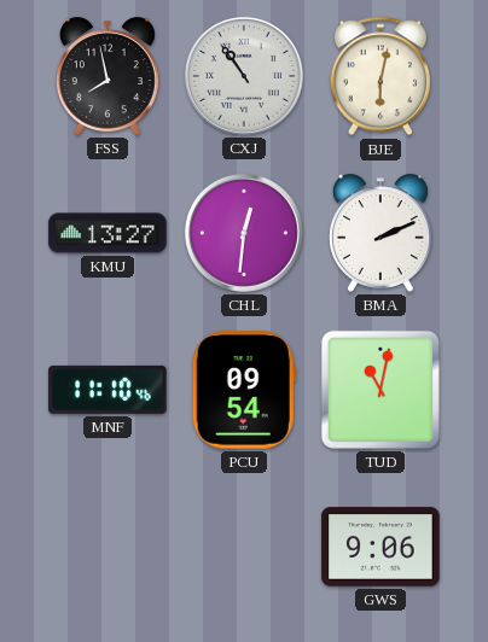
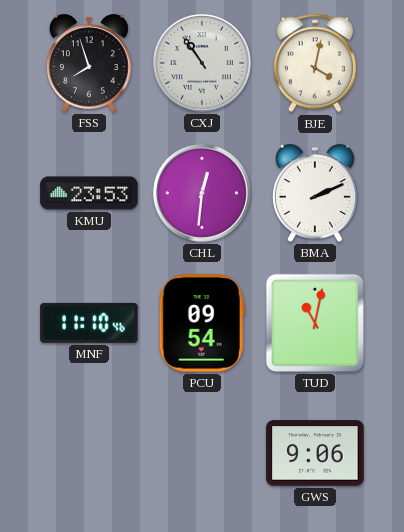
FSS: 7:58 -> 7:57 (89, 63)
BJE: 6:02 -> 4:02 (315, 63)
KMU: 13:27 -> 23:53 (89, 193)
